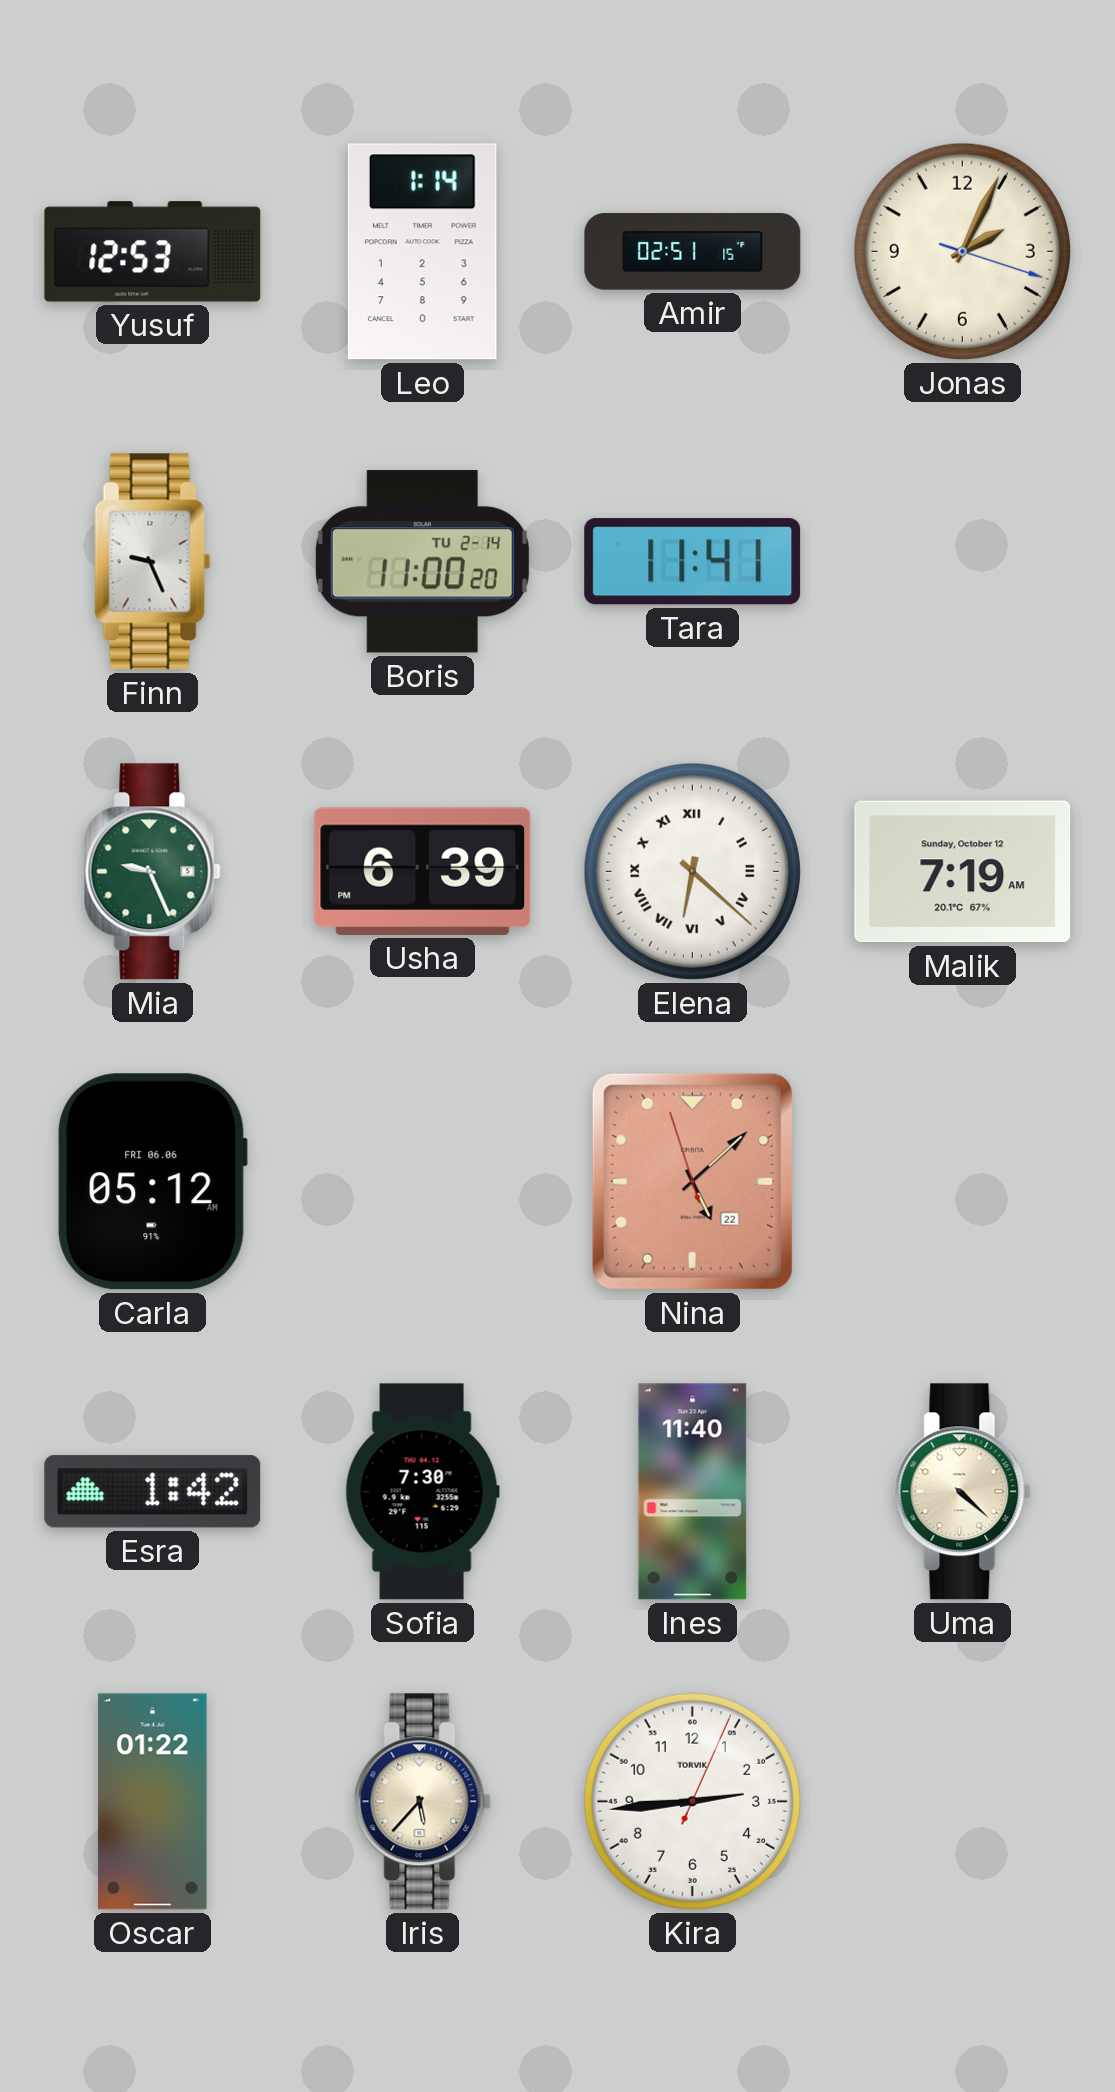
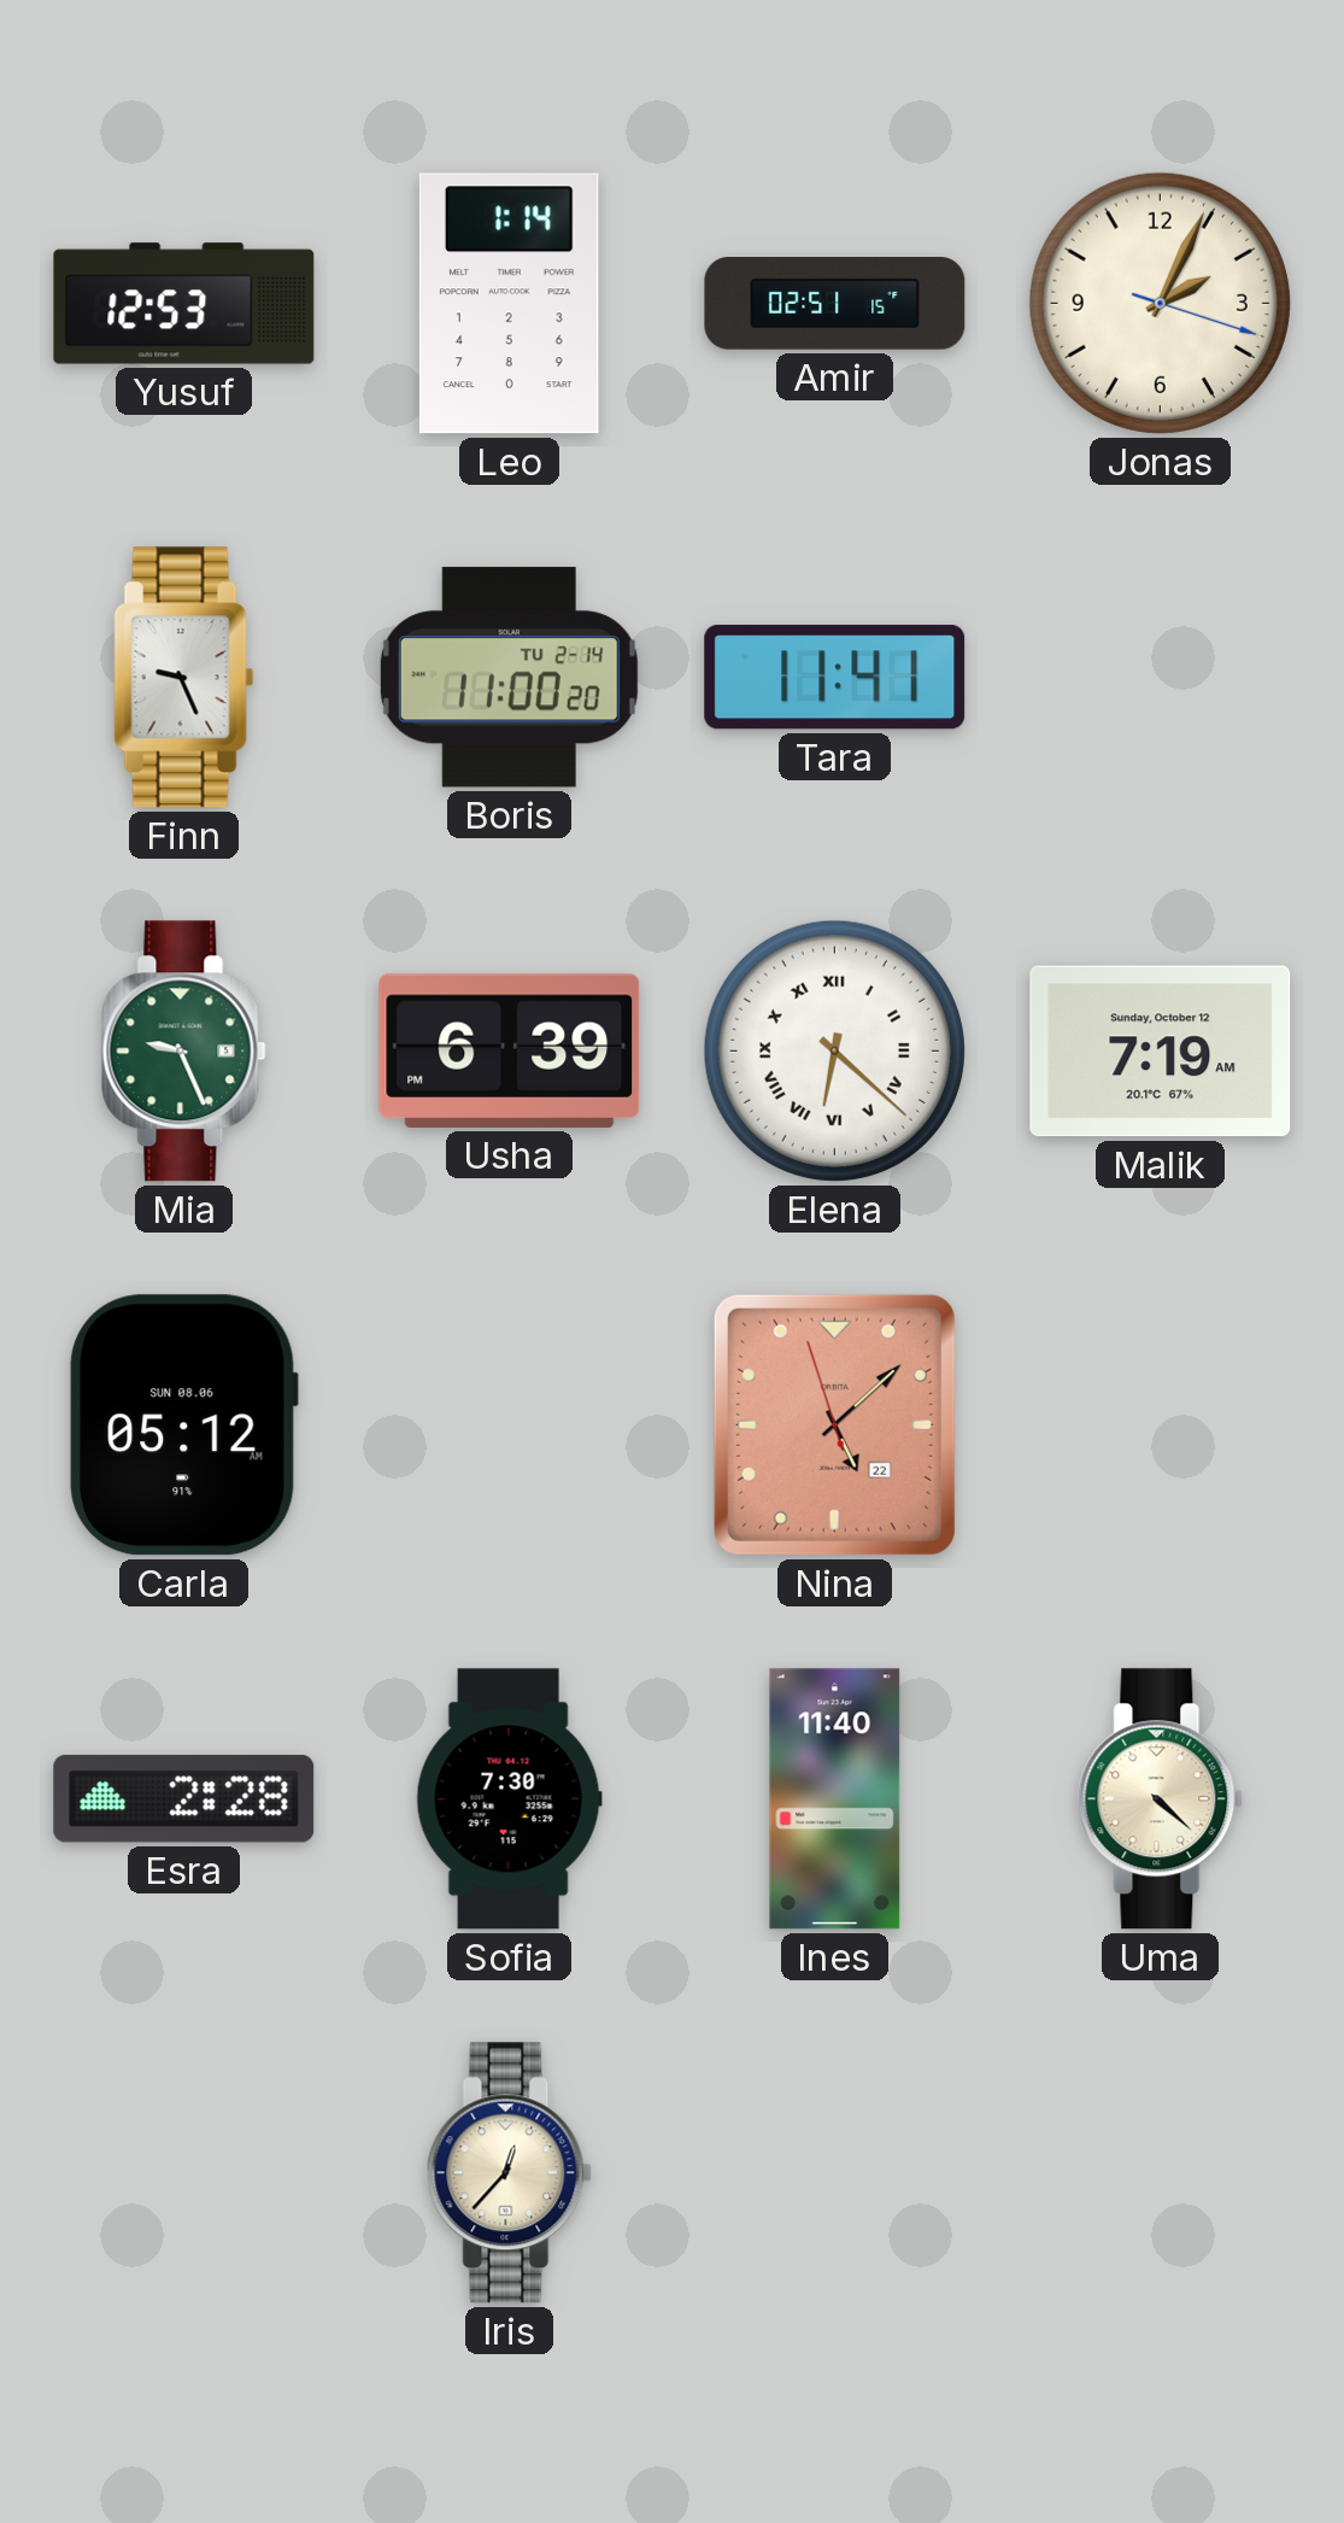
Carla date: FRI 06.06 -> SUN 08.06 (183, 1426)
Esra: 1:42 -> 2:28 (184, 1799)
Oscar: 01:22 -> none (153, 1802)
Iris: 5:37 -> 12:37 (510, 2173)
Kira: 2:44 -> none (692, 1801)
